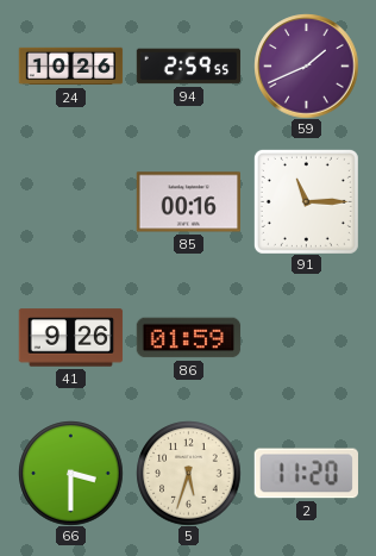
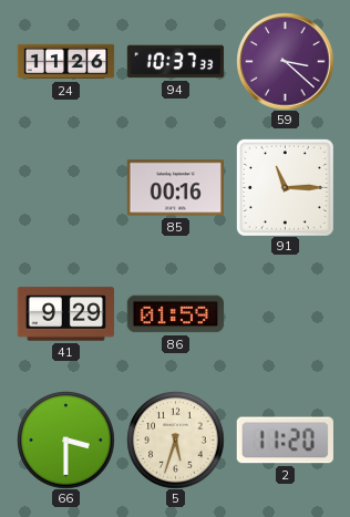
24: 10:26 -> 11:26 (65, 62)
94: 2:59 -> 10:37 (175, 62)
59: 1:41 -> 3:22 (285, 61)
41: 9:26 -> 9:29 (65, 314)
